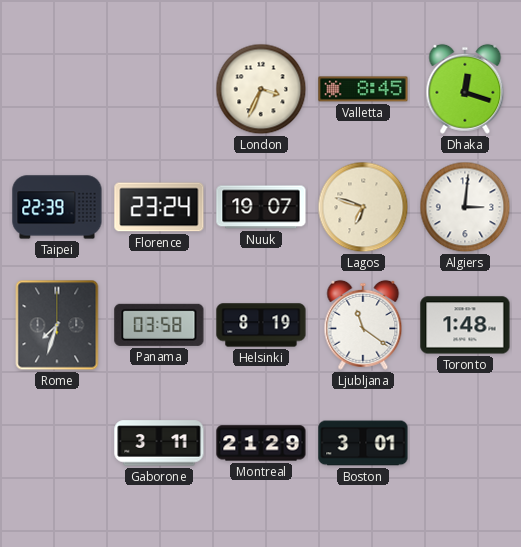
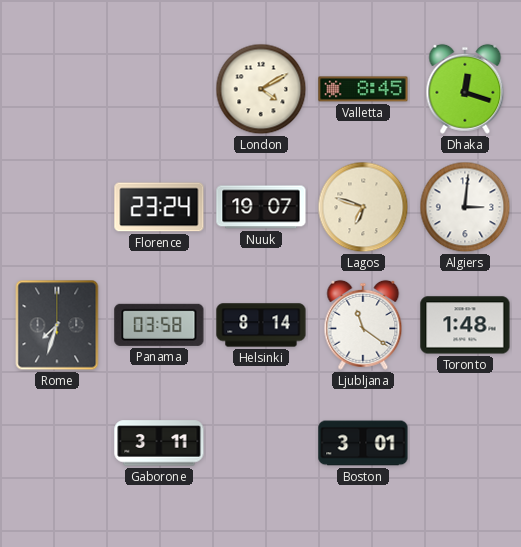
London: 3:34 -> 4:10 (261, 89)
Taipei: 22:39 -> none (57, 207)
Helsinki: 8:19 -> 8:14 (261, 325)
Montreal: 21:29 -> none (261, 443)
